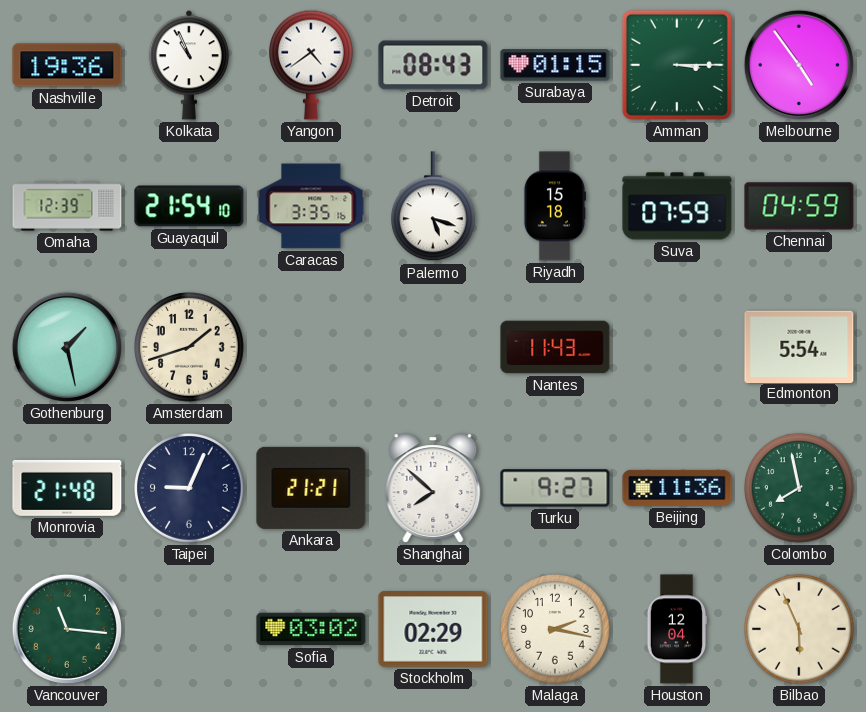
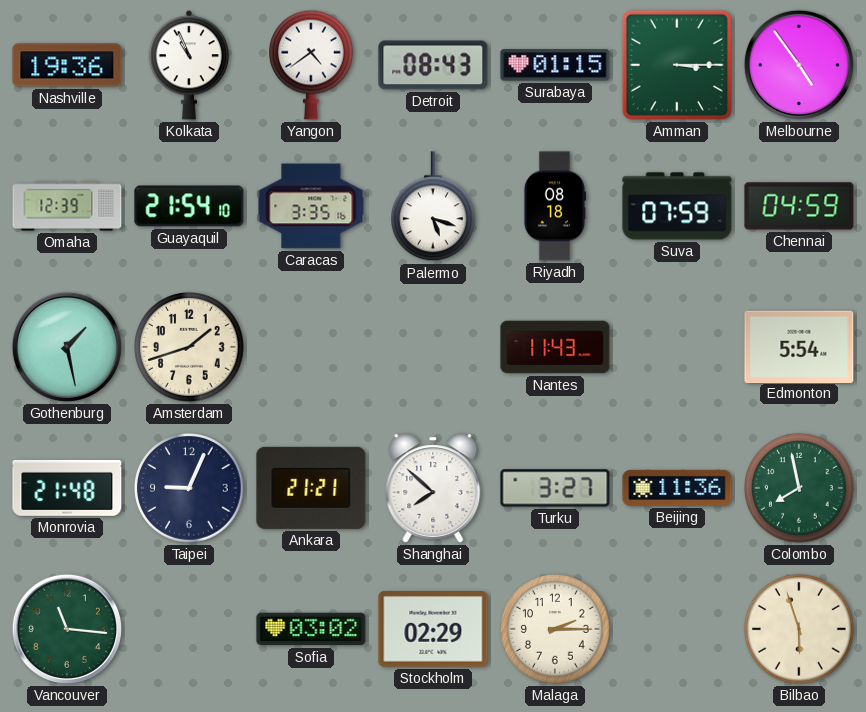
Riyadh: 15:18 -> 08:18 (554, 206)
Turku: 9:27 -> 3:27 (555, 488)
Malaga: 2:17 -> 2:15 (555, 629)
Houston: 12:04 -> none (676, 629)
Bilbao: 5:56 -> 5:57 (799, 629)
